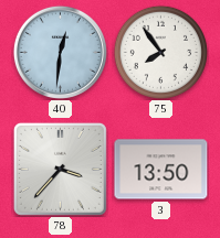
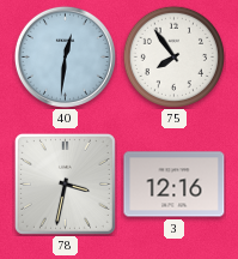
78: 3:37 -> 3:32 (65, 183)
3: 13:50 -> 12:16 (175, 185)
